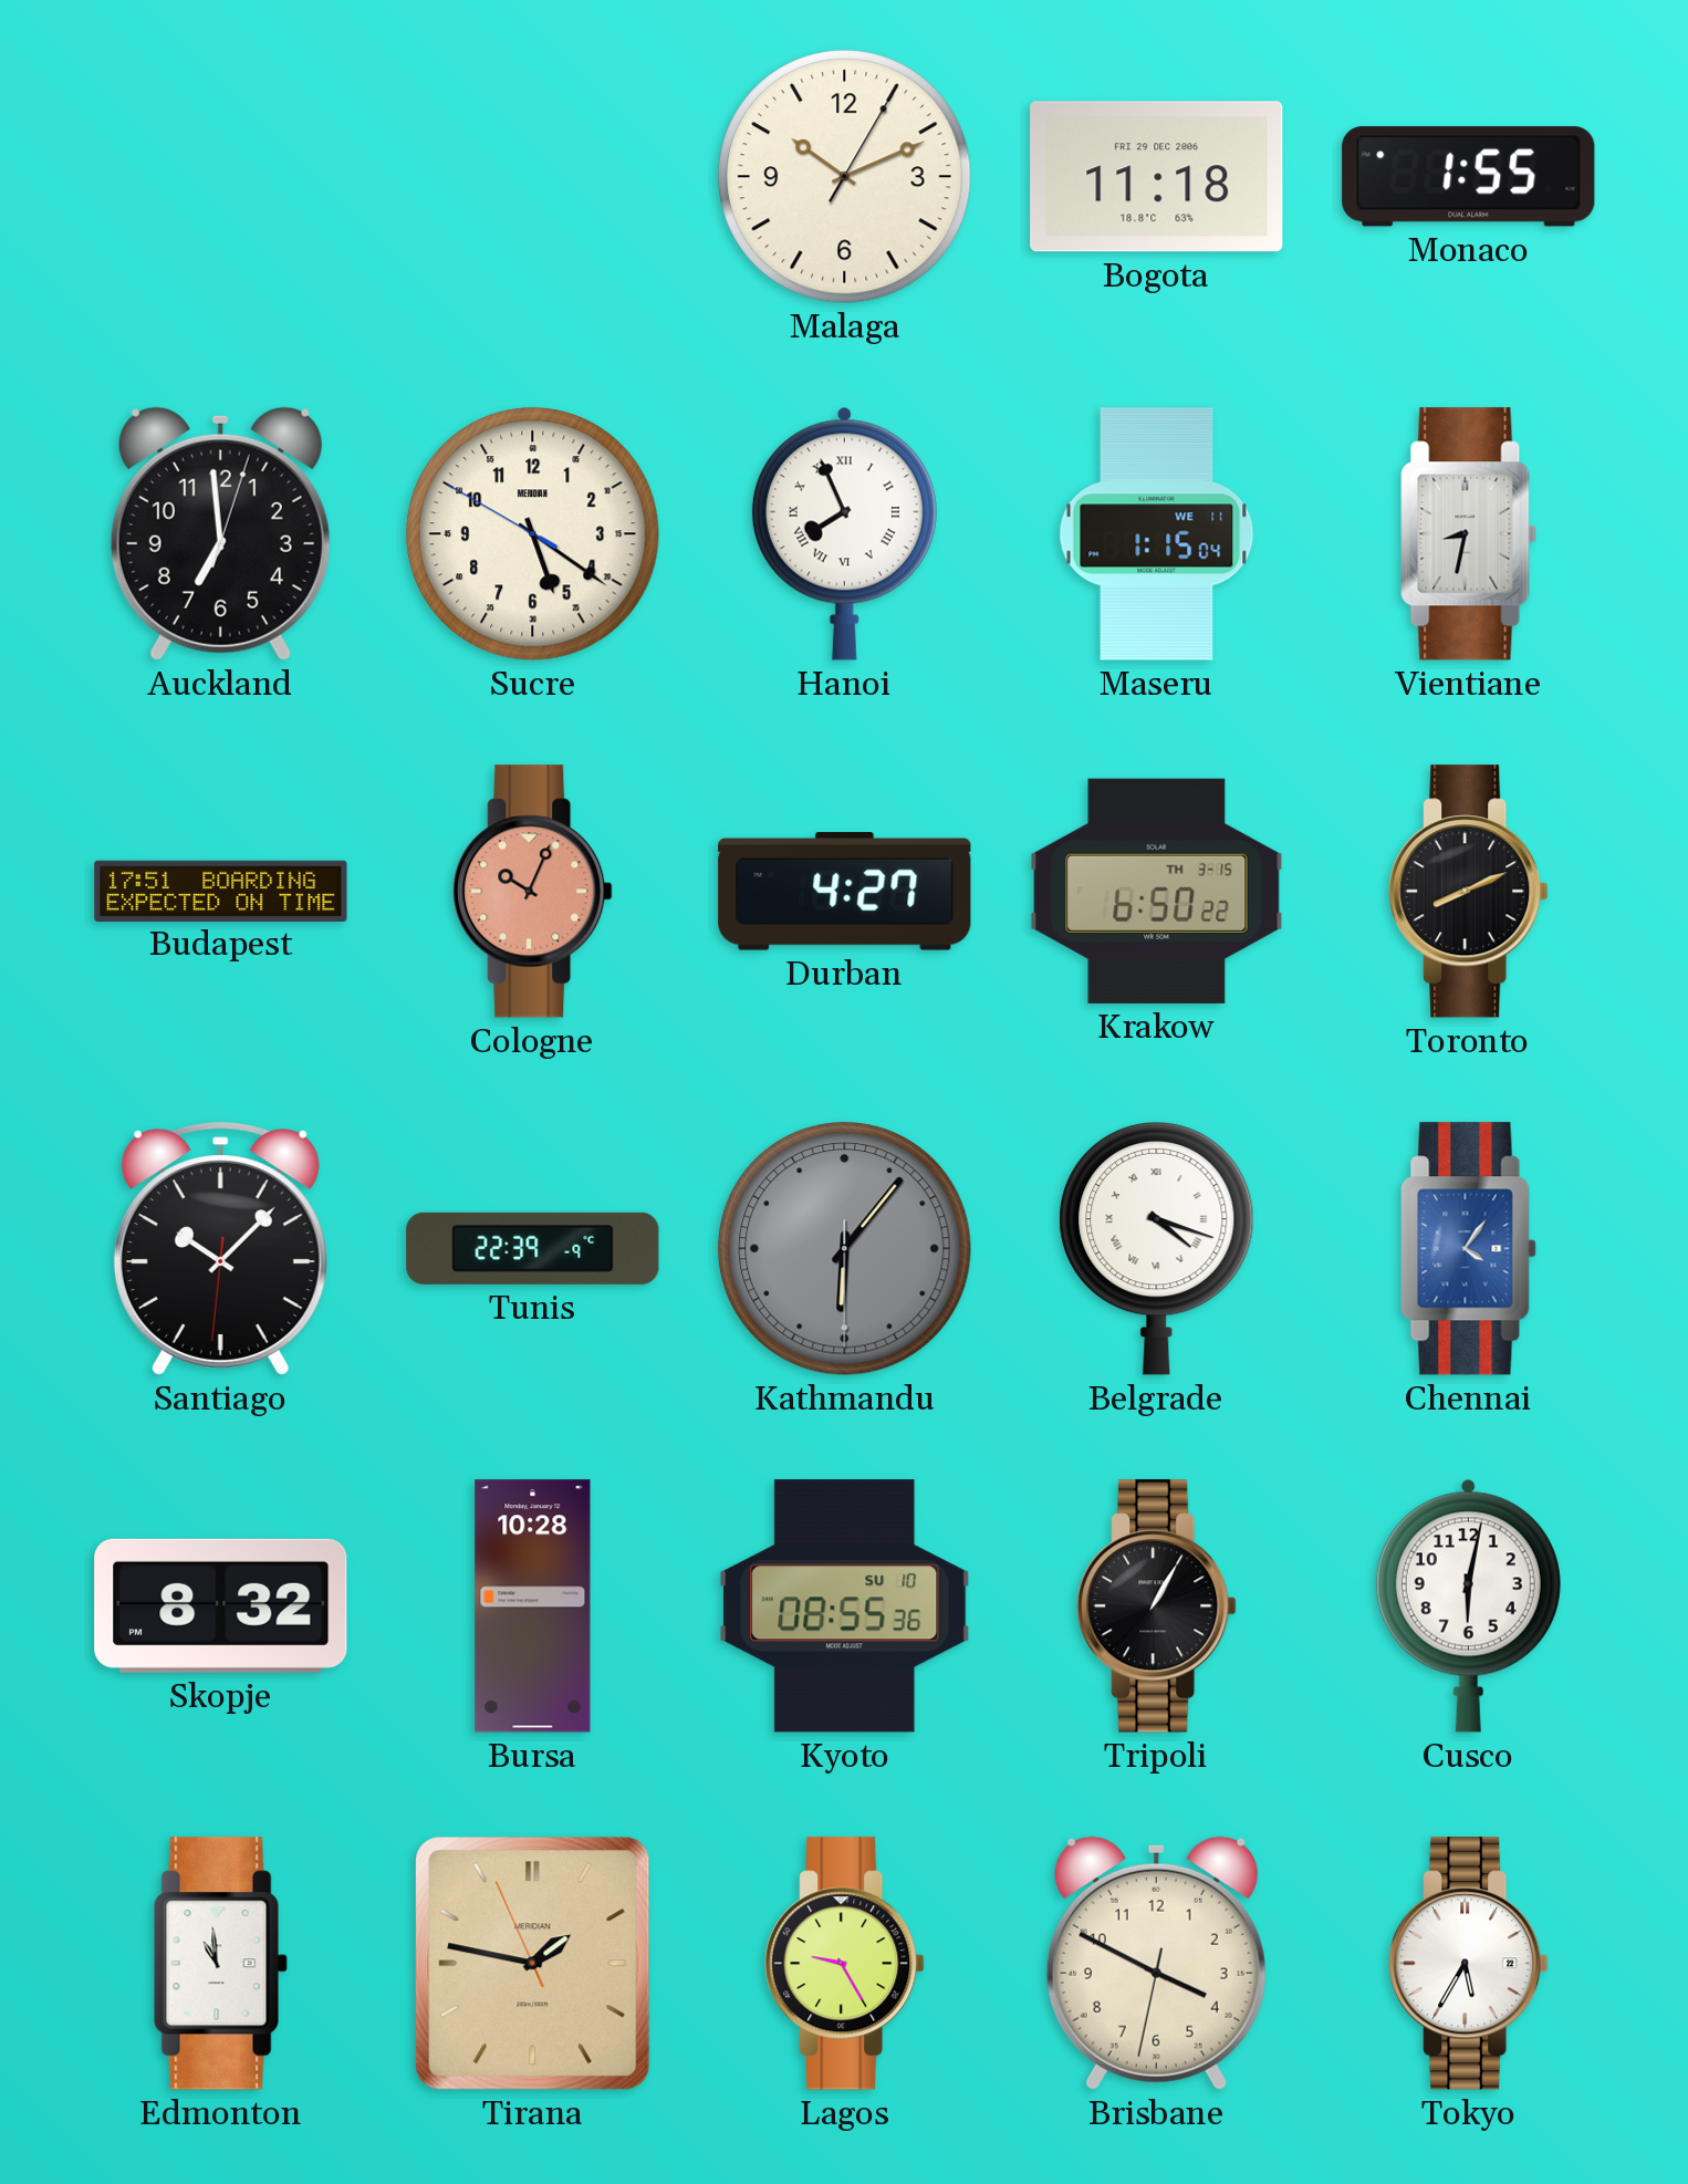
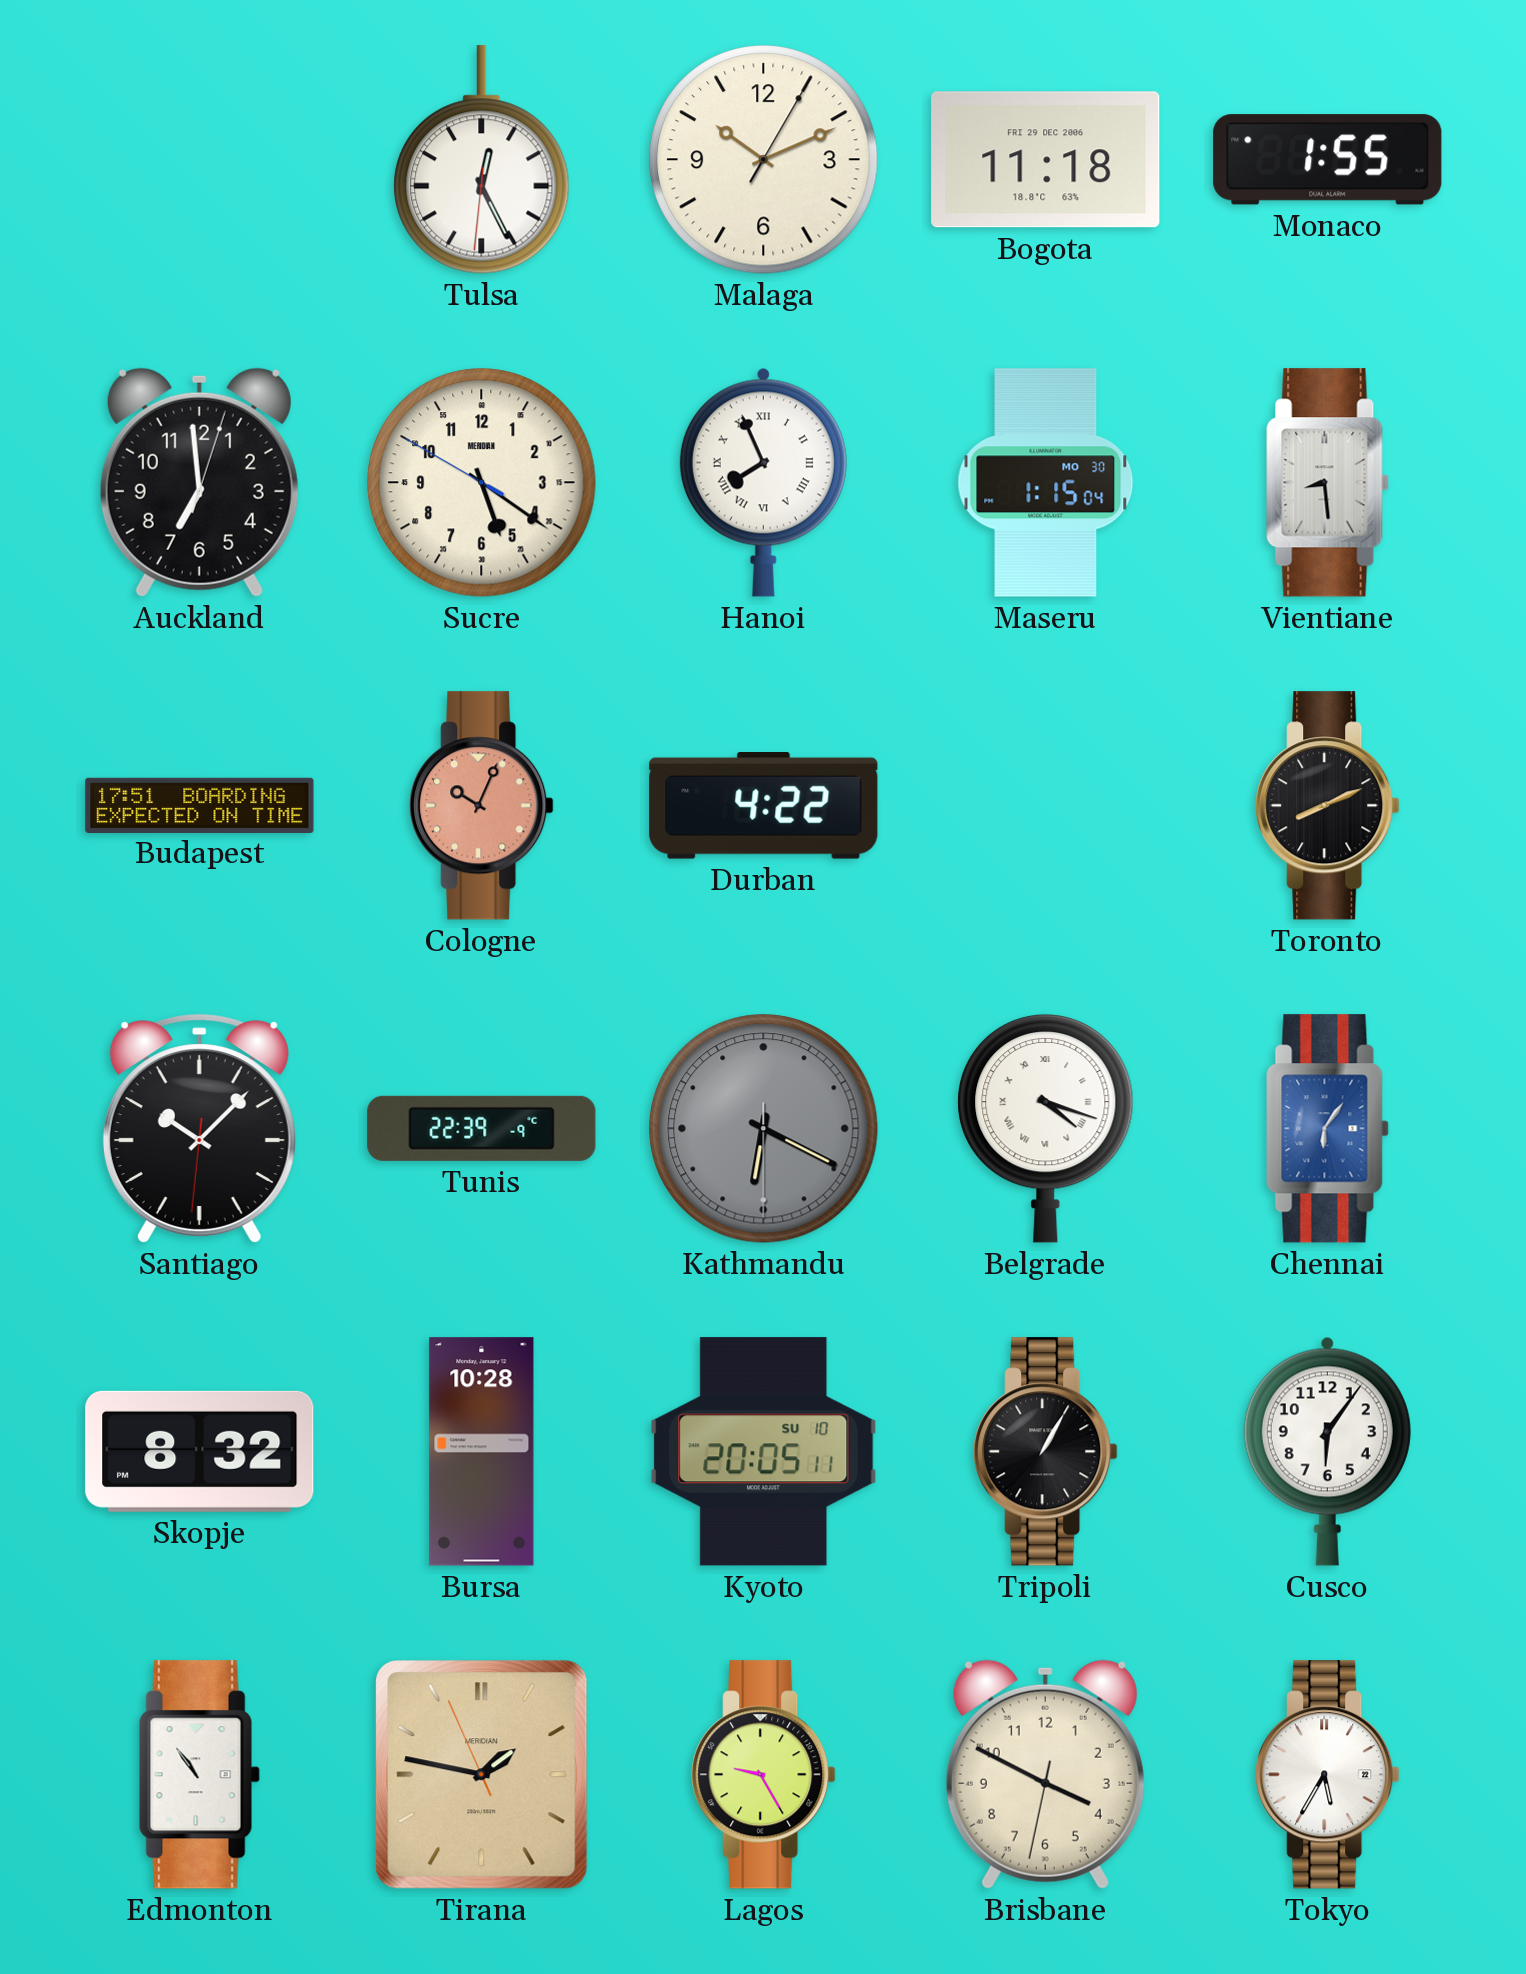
Tulsa: none -> 12:25 (482, 160)
Maseru date: WE 11 -> MO 30 (1046, 483)
Vientiane: 8:32 -> 8:29 (1328, 483)
Durban: 4:27 -> 4:22 (764, 806)
Krakow: 6:50 -> none (1157, 891)
Kathmandu: 6:06 -> 6:19 (764, 1129)
Chennai: 4:06 -> 6:06 (1328, 1129)
Kyoto: 08:55 -> 20:05 (764, 1452)
Cusco: 6:02 -> 6:06 (1327, 1451)
Edmonton: 10:59 -> 10:54 (199, 1775)
